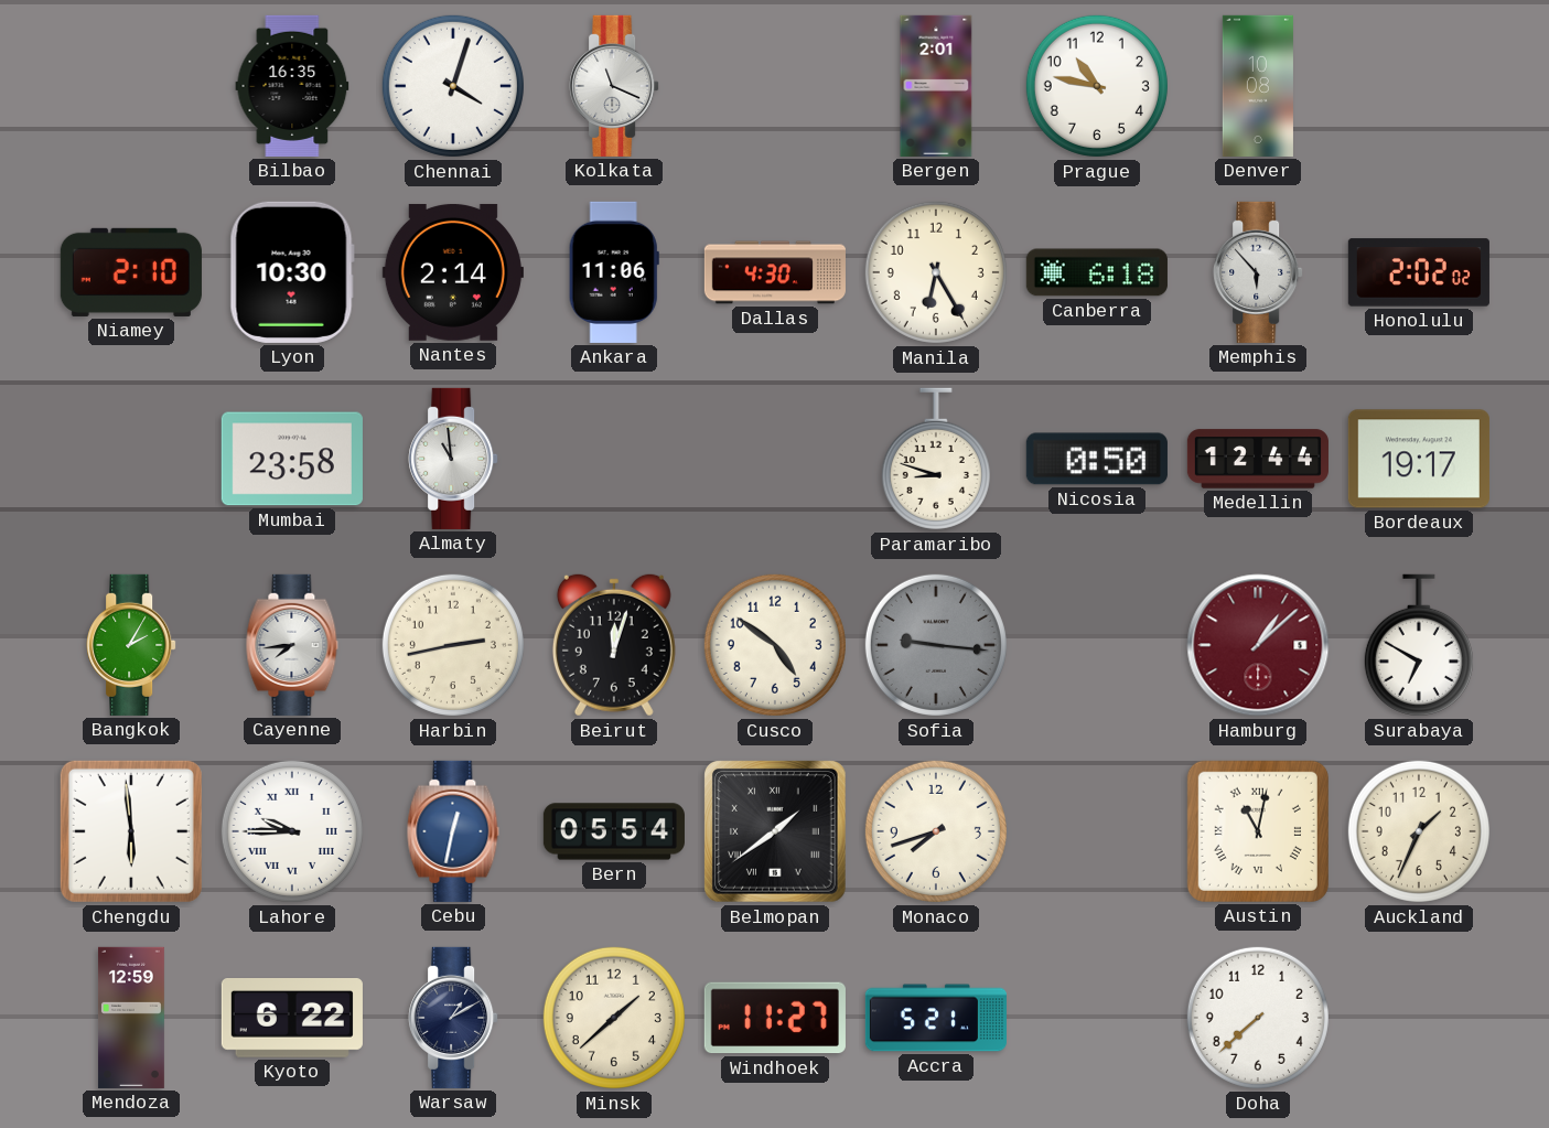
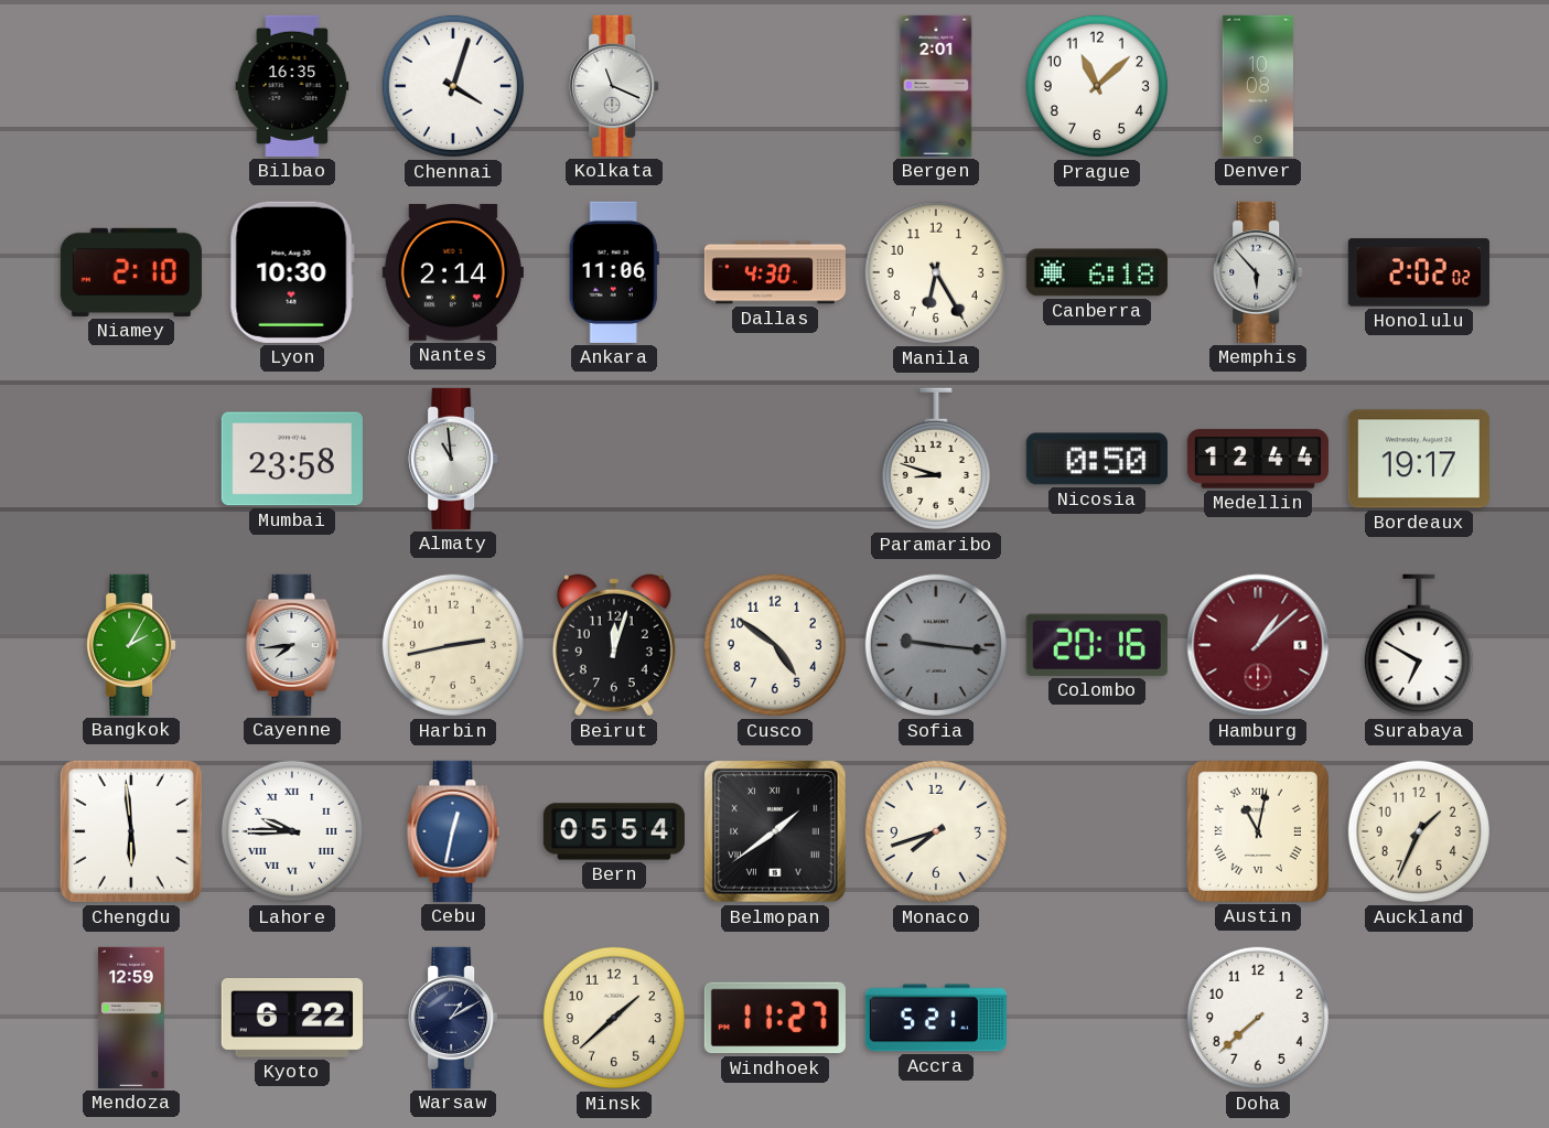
Prague: 10:47 -> 11:08 (1097, 86)
Colombo: none -> 20:16 (1097, 645)
